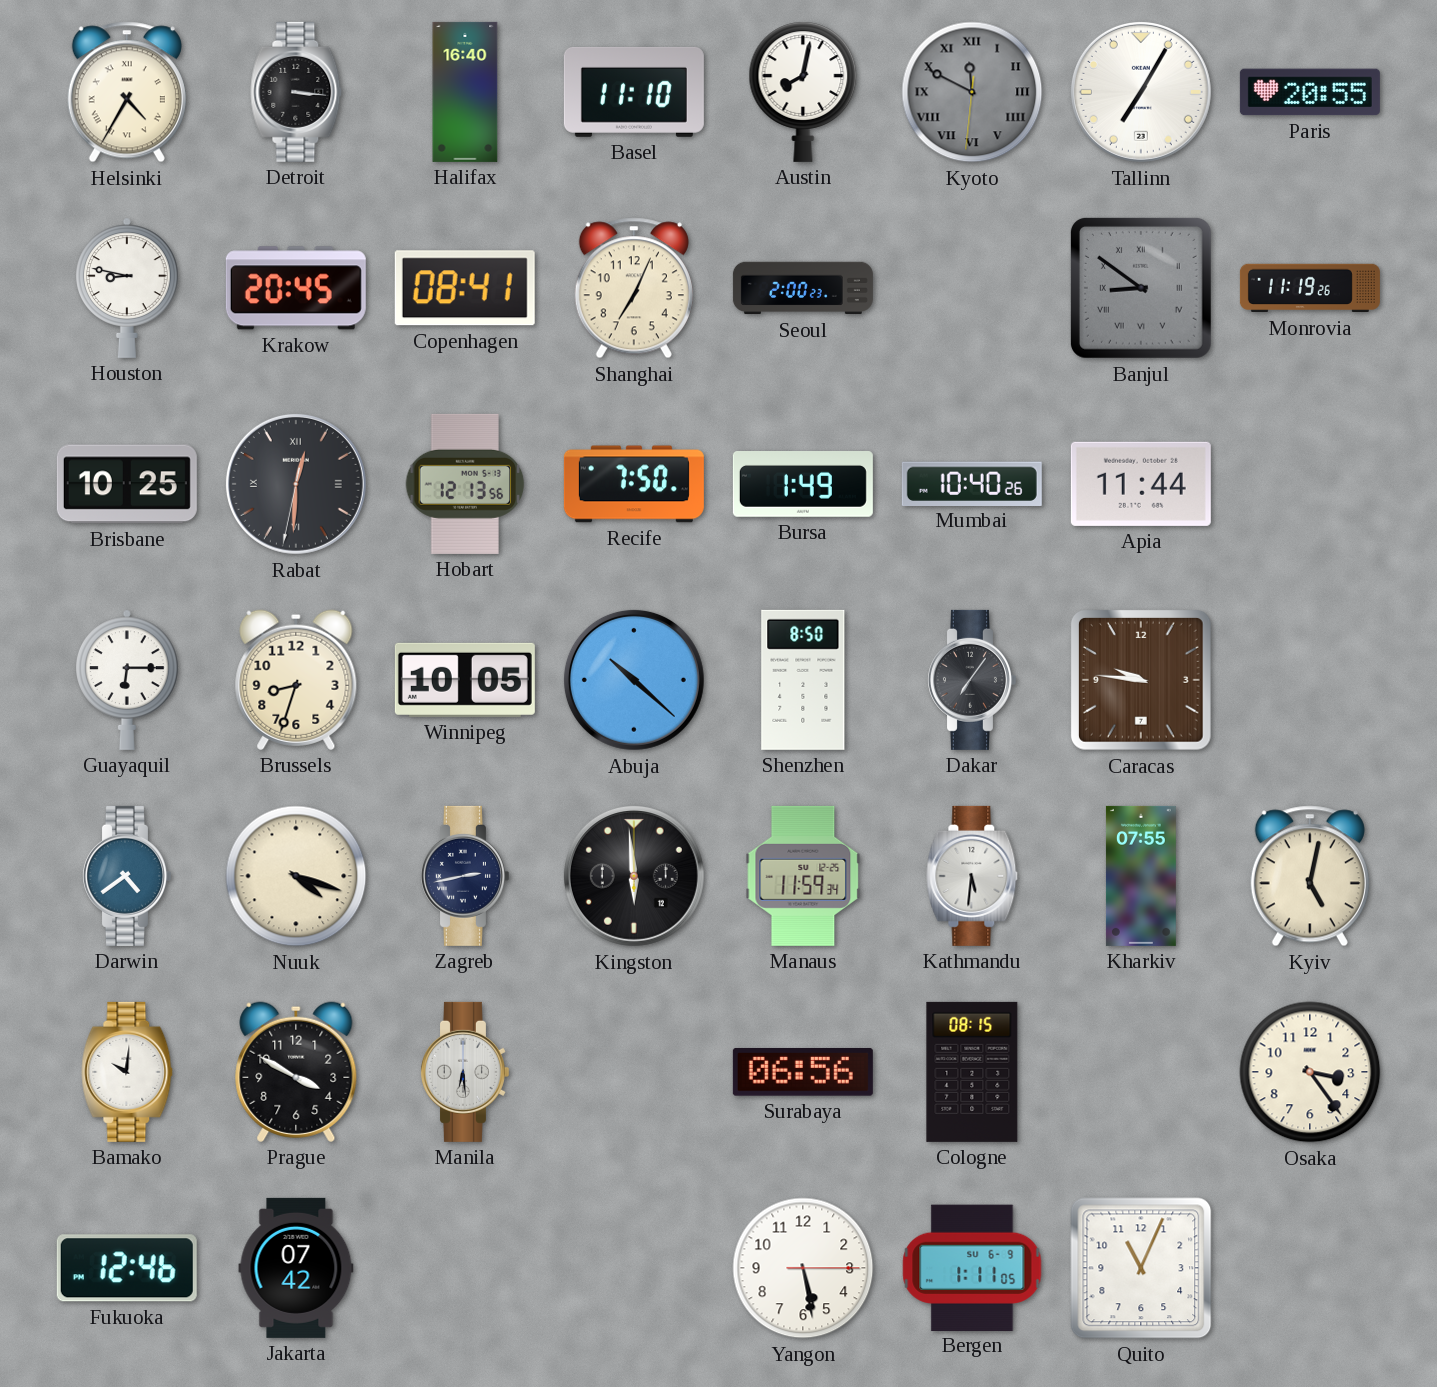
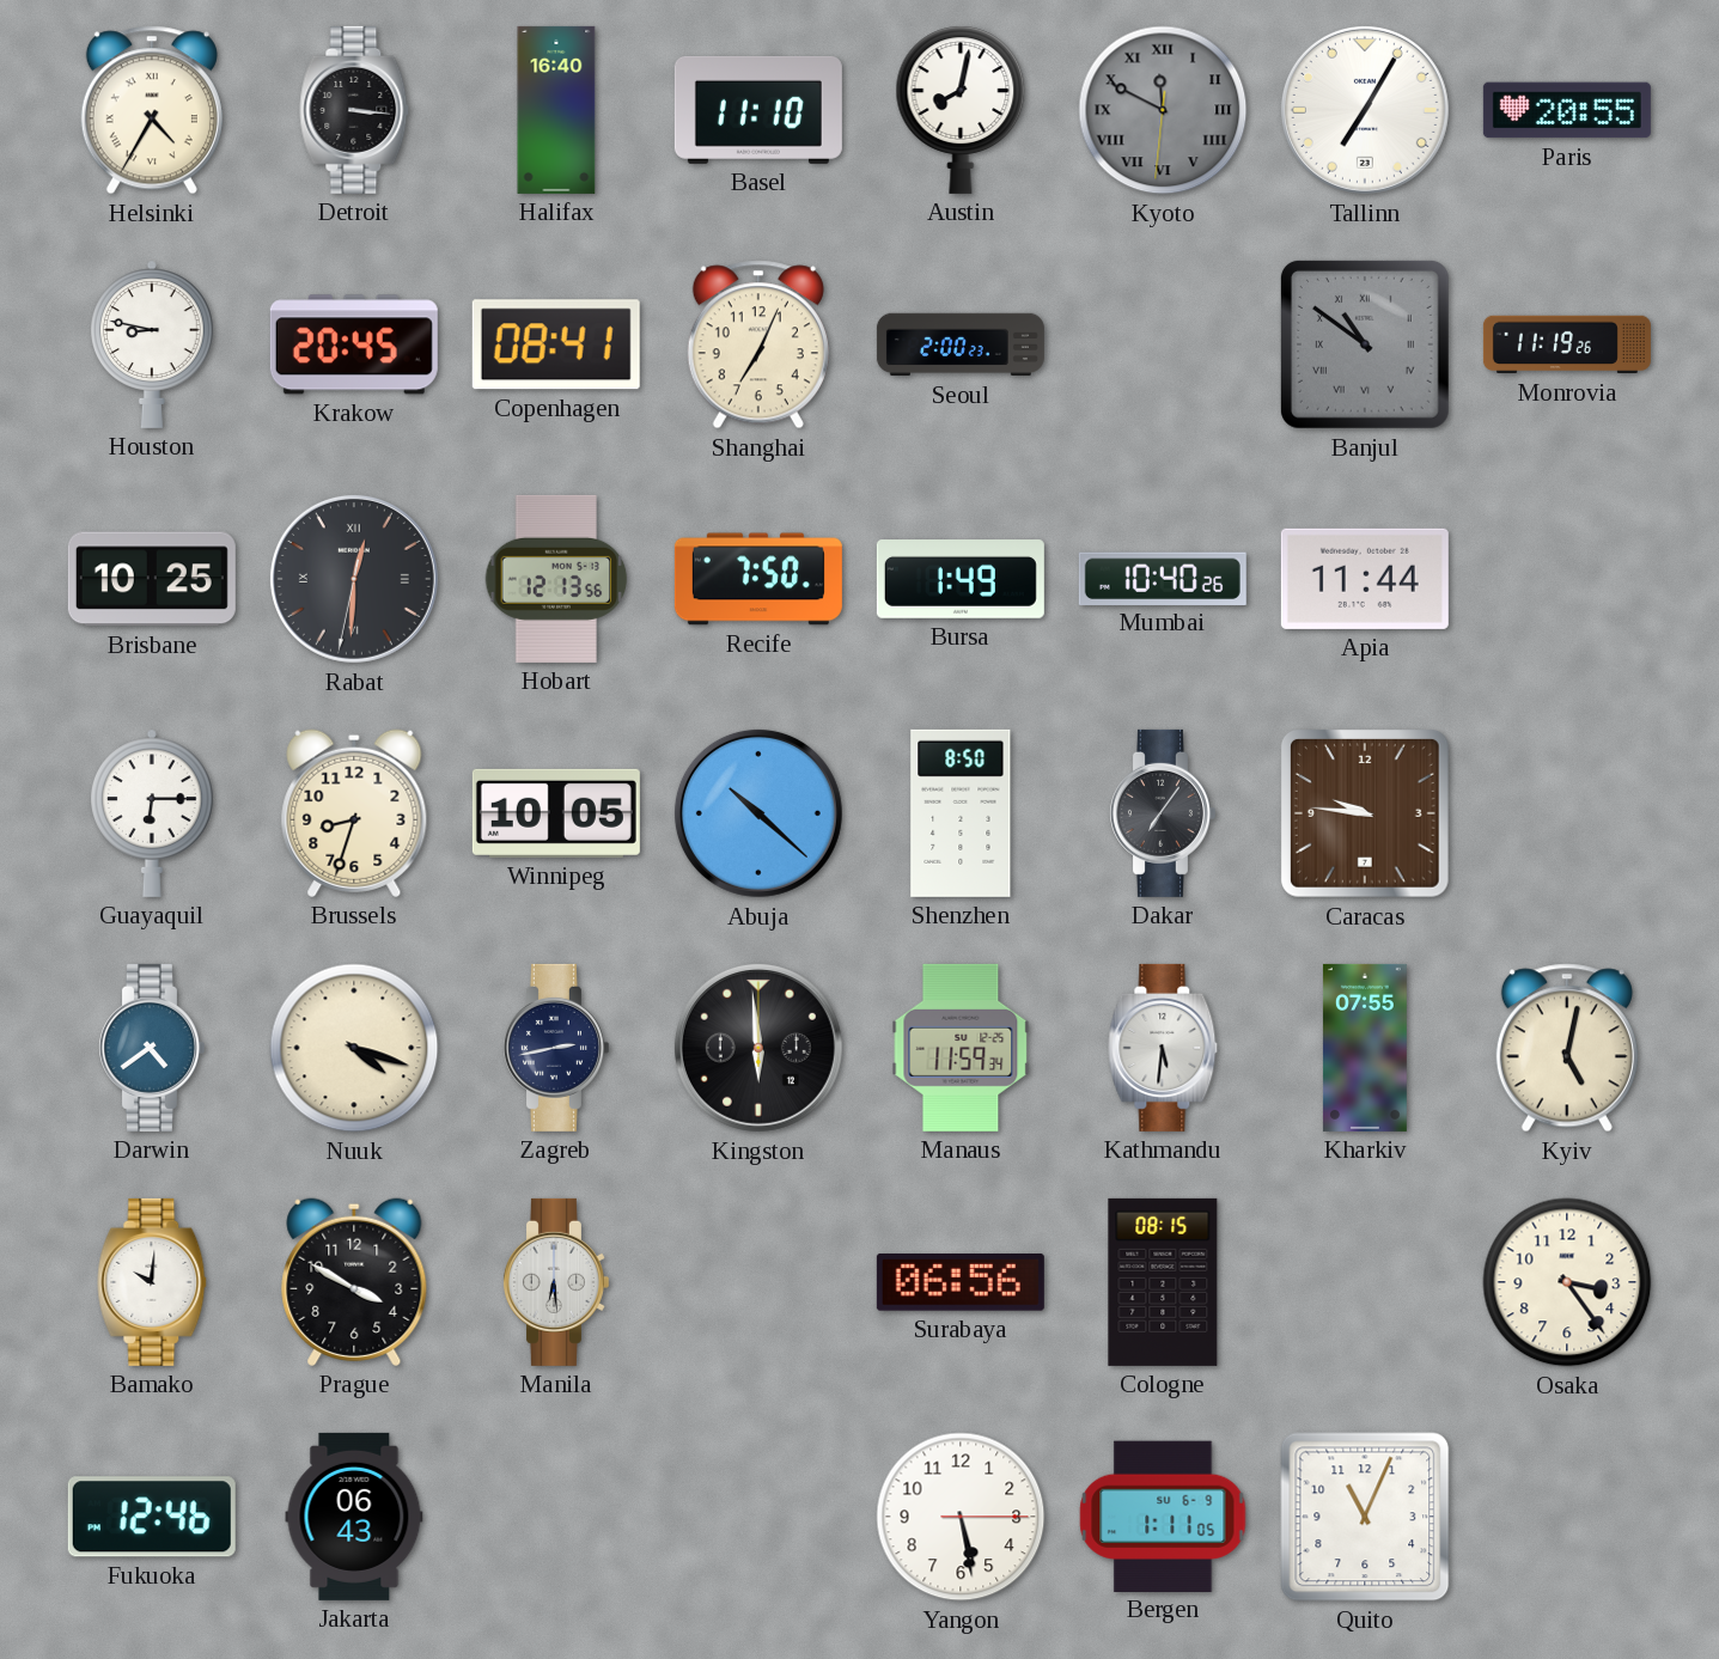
Banjul: 8:51 -> 10:51 (1365, 344)
Jakarta: 07:42 -> 06:43 (354, 1517)
